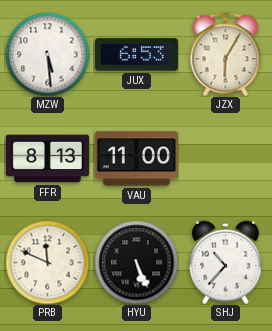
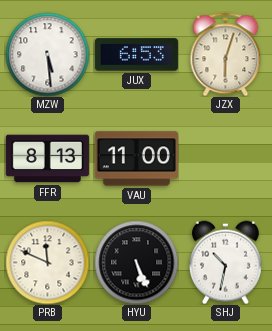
JZX: 6:05 -> 6:03 (226, 54)
SHJ: 10:37 -> 10:32 (225, 262)
